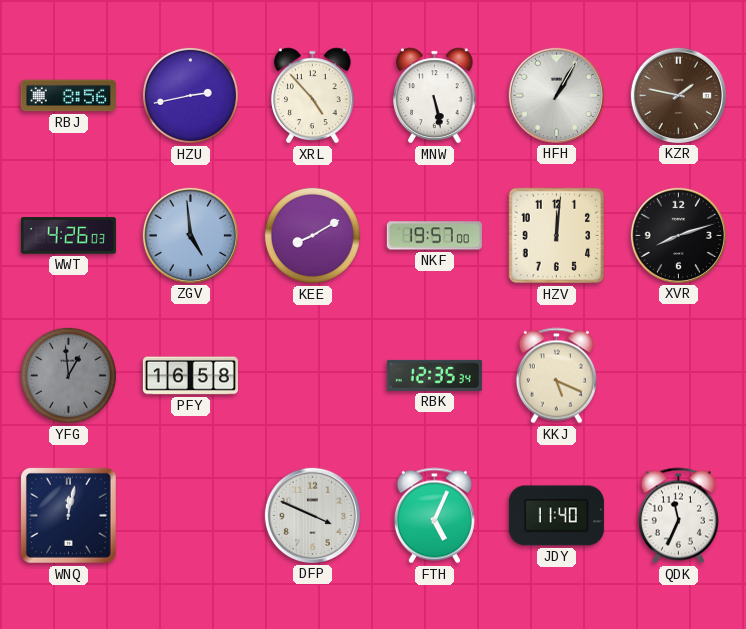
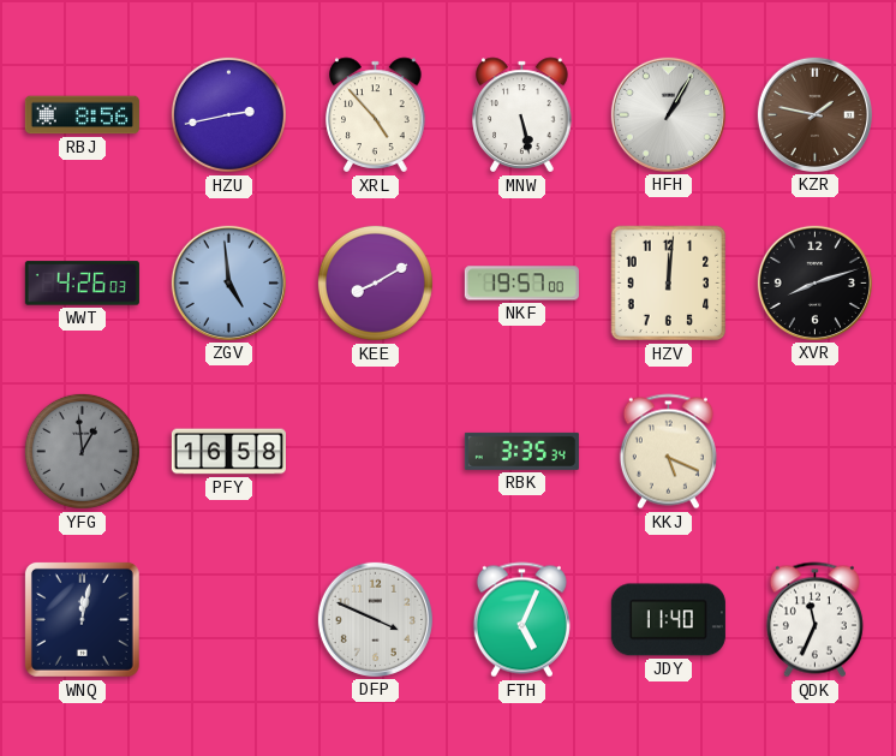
RBK: 12:35 -> 3:35 (521, 451)
